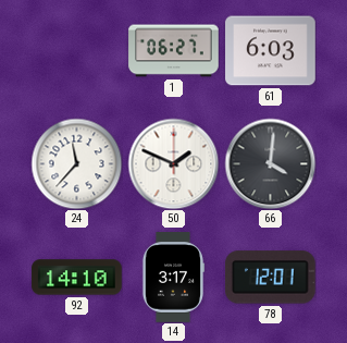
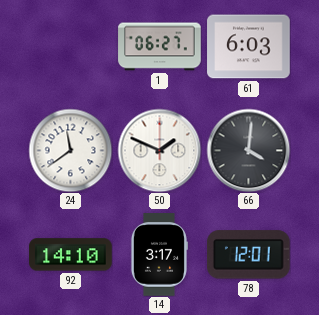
24: 11:37 -> 11:39 (70, 150)
